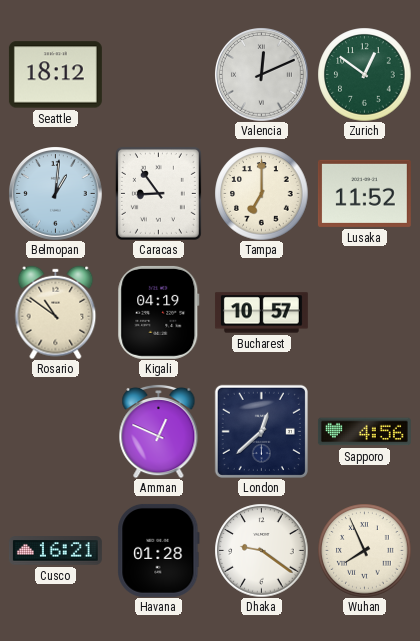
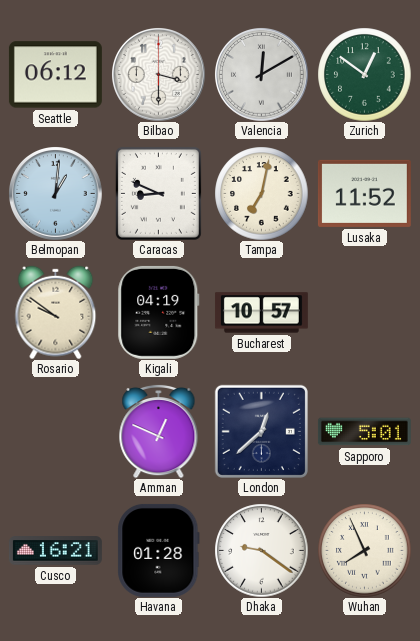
Seattle: 18:12 -> 06:12 (55, 75)
Bilbao: none -> 3:30 (159, 75)
Valencia: 12:11 -> 12:10 (262, 75)
Caracas: 8:54 -> 8:49 (158, 193)
Tampa: 7:00 -> 7:02 (261, 193)
Rosario: 10:51 -> 9:51 (56, 312)
Sapporo: 4:56 -> 5:01 (364, 432)
